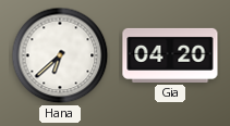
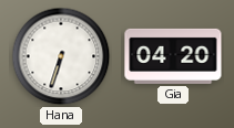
Hana: 6:38 -> 6:33 (61, 56)
